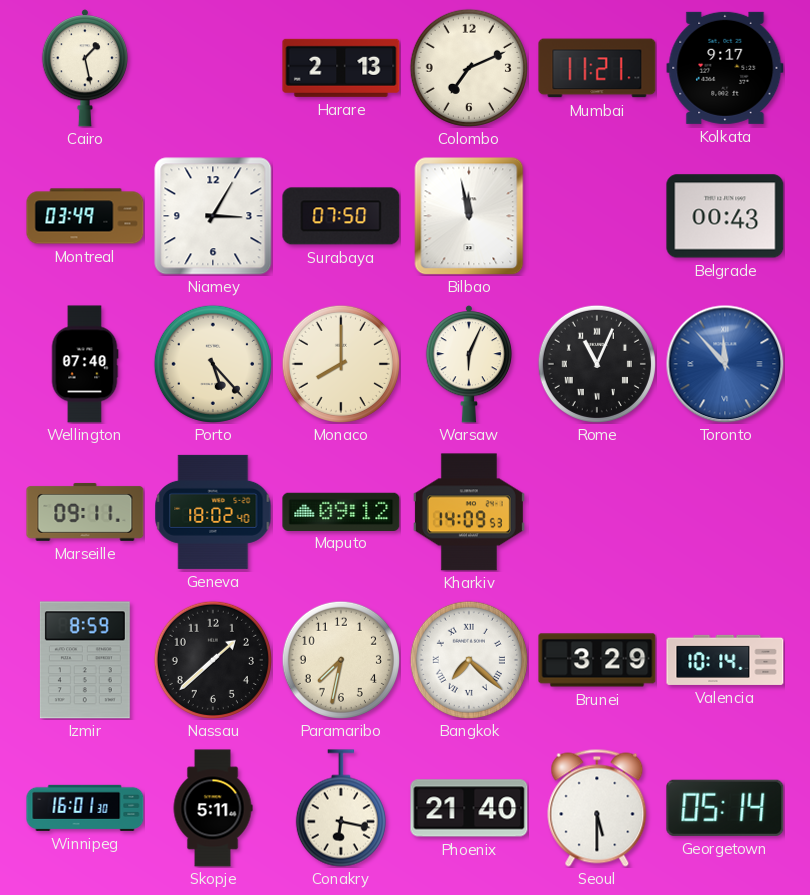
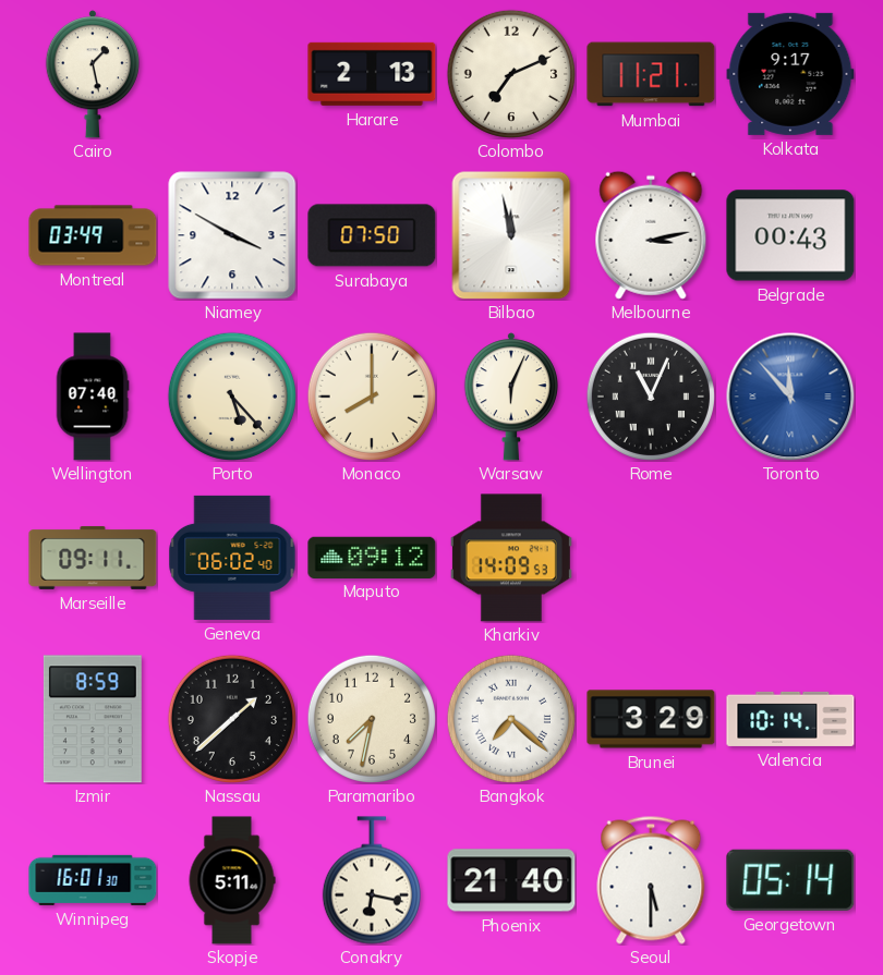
Niamey: 3:05 -> 3:50 (232, 235)
Melbourne: none -> 3:13 (651, 235)
Geneva: 18:02 -> 06:02 (232, 558)
